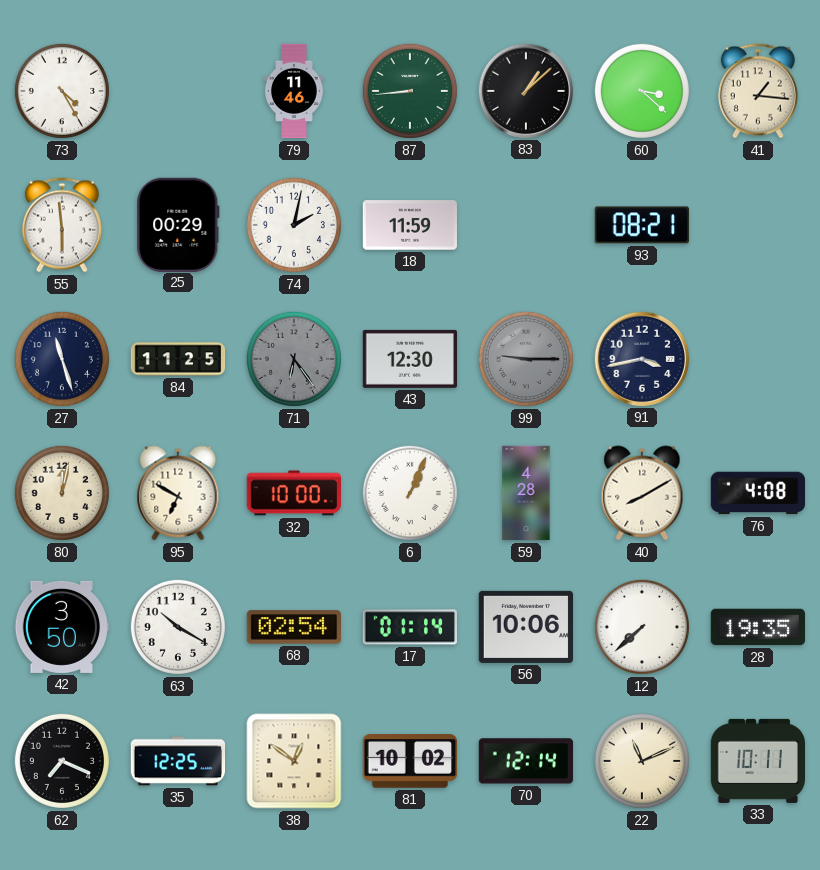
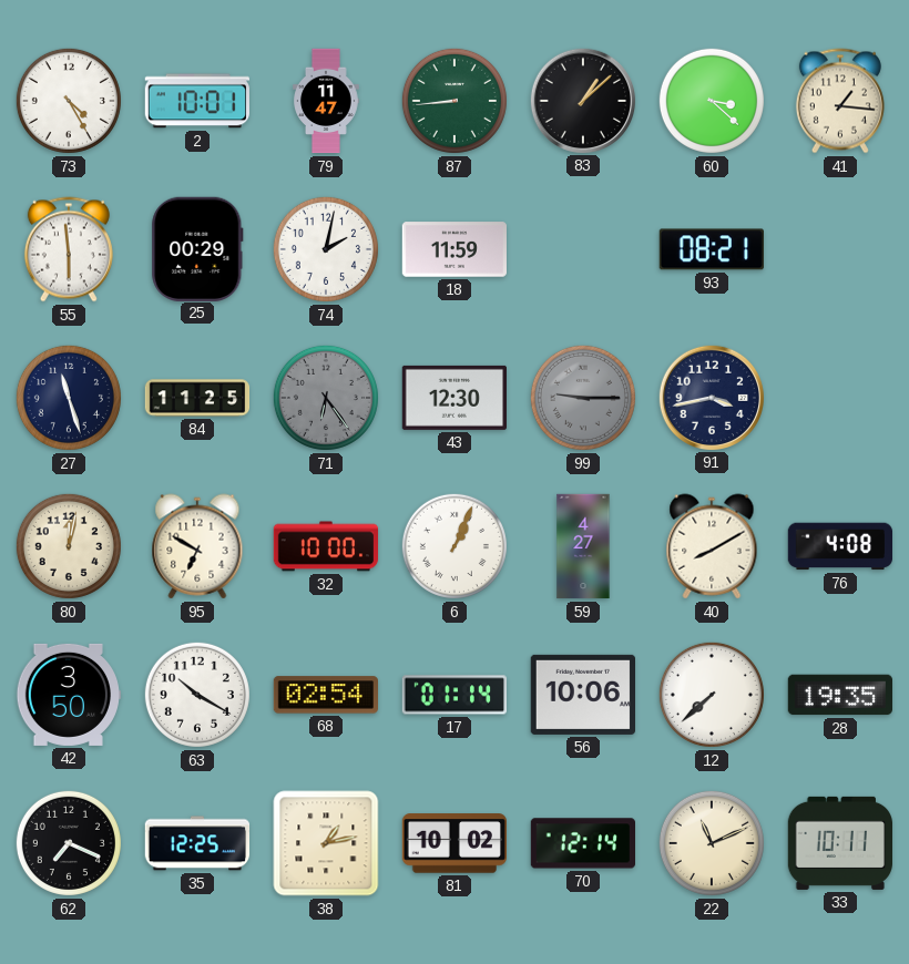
2: none -> 10:01 (196, 101)
79: 11:46 -> 11:47 (327, 101)
59: 4:28 -> 4:27 (583, 546)
38: 12:51 -> 1:13 (326, 843)
